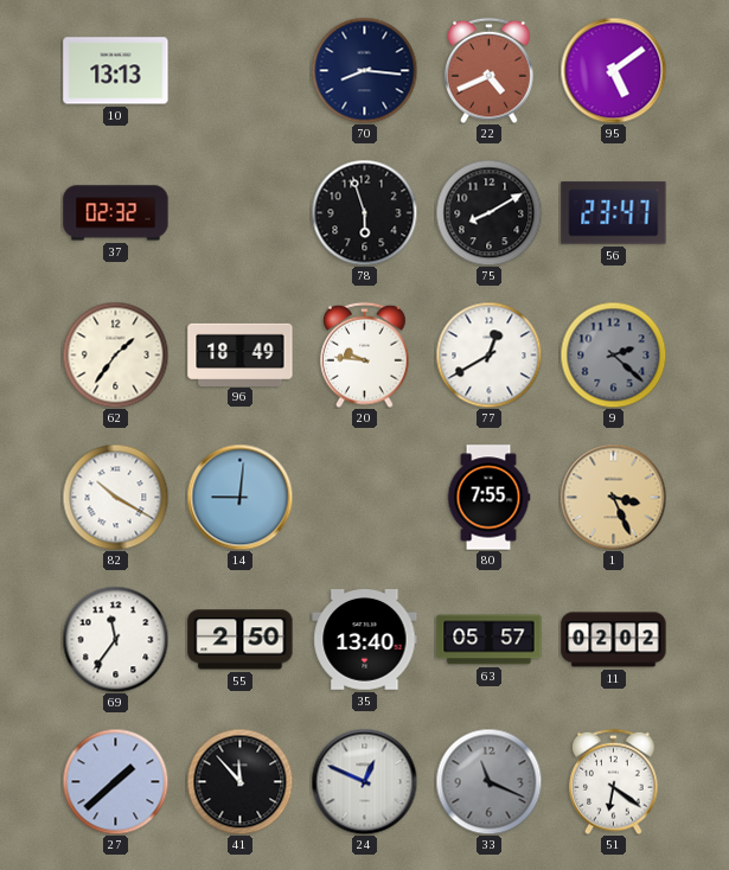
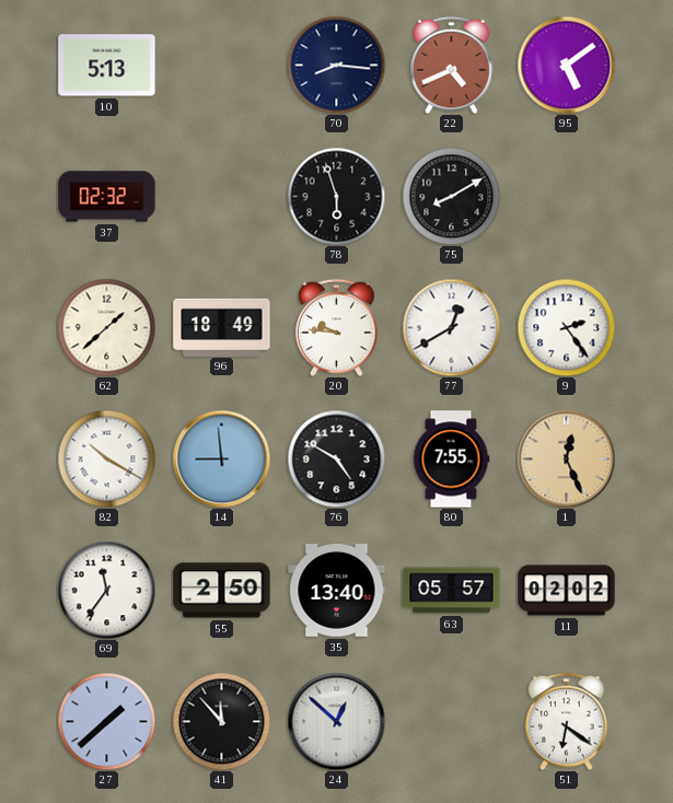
10: 13:13 -> 5:13 (107, 66)
56: 23:47 -> none (614, 213)
62: 1:36 -> 1:38 (106, 327)
9: 2:22 -> 2:24 (566, 327)
9 dial: grey -> white (566, 327)
14: 9:01 -> 8:59 (221, 458)
76: none -> 4:50 (336, 458)
1: 3:26 -> 12:26 (566, 458)
24: 12:49 -> 12:52 (336, 721)
33: 11:19 -> none (488, 781)
